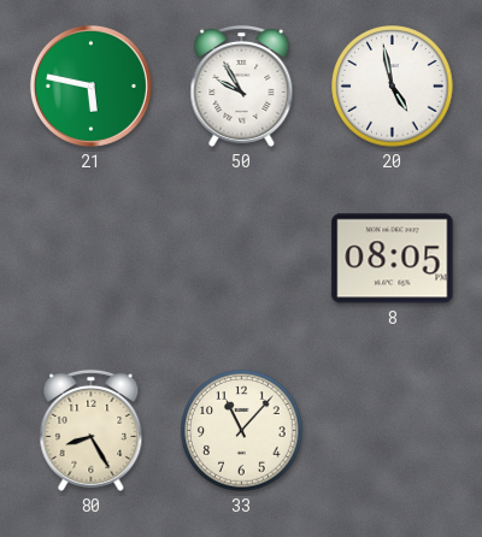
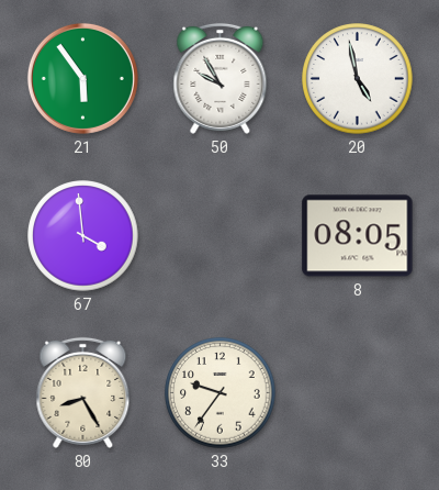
21: 5:47 -> 5:54 (82, 78)
67: none -> 3:59 (83, 236)
33: 11:07 -> 9:36 (221, 393)
